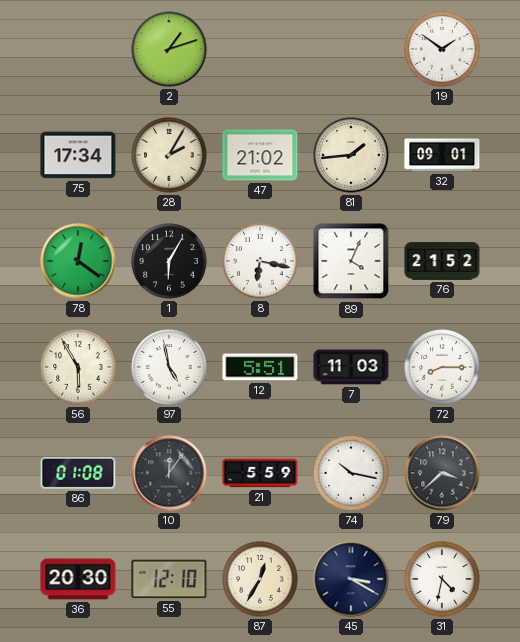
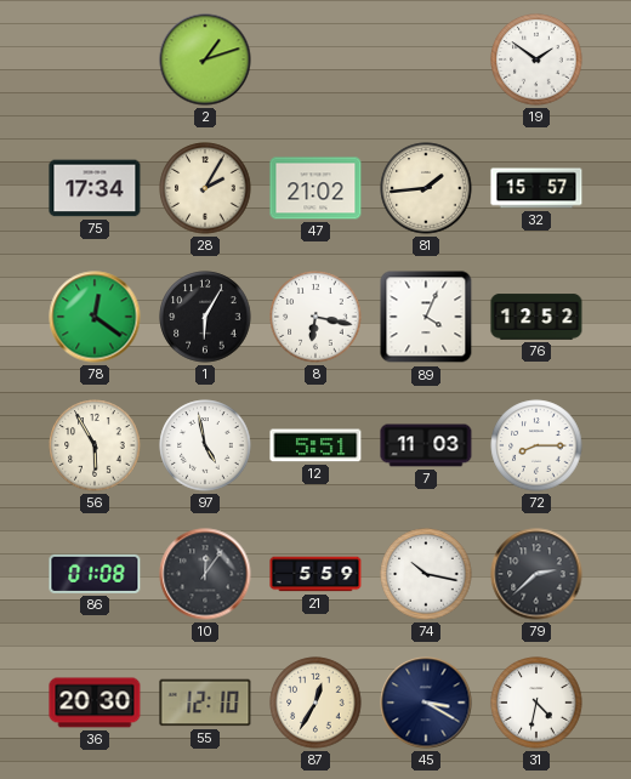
32: 09:01 -> 15:57 (536, 188)
76: 21:52 -> 12:52 (536, 317)
79: 3:38 -> 2:38 (536, 574)
